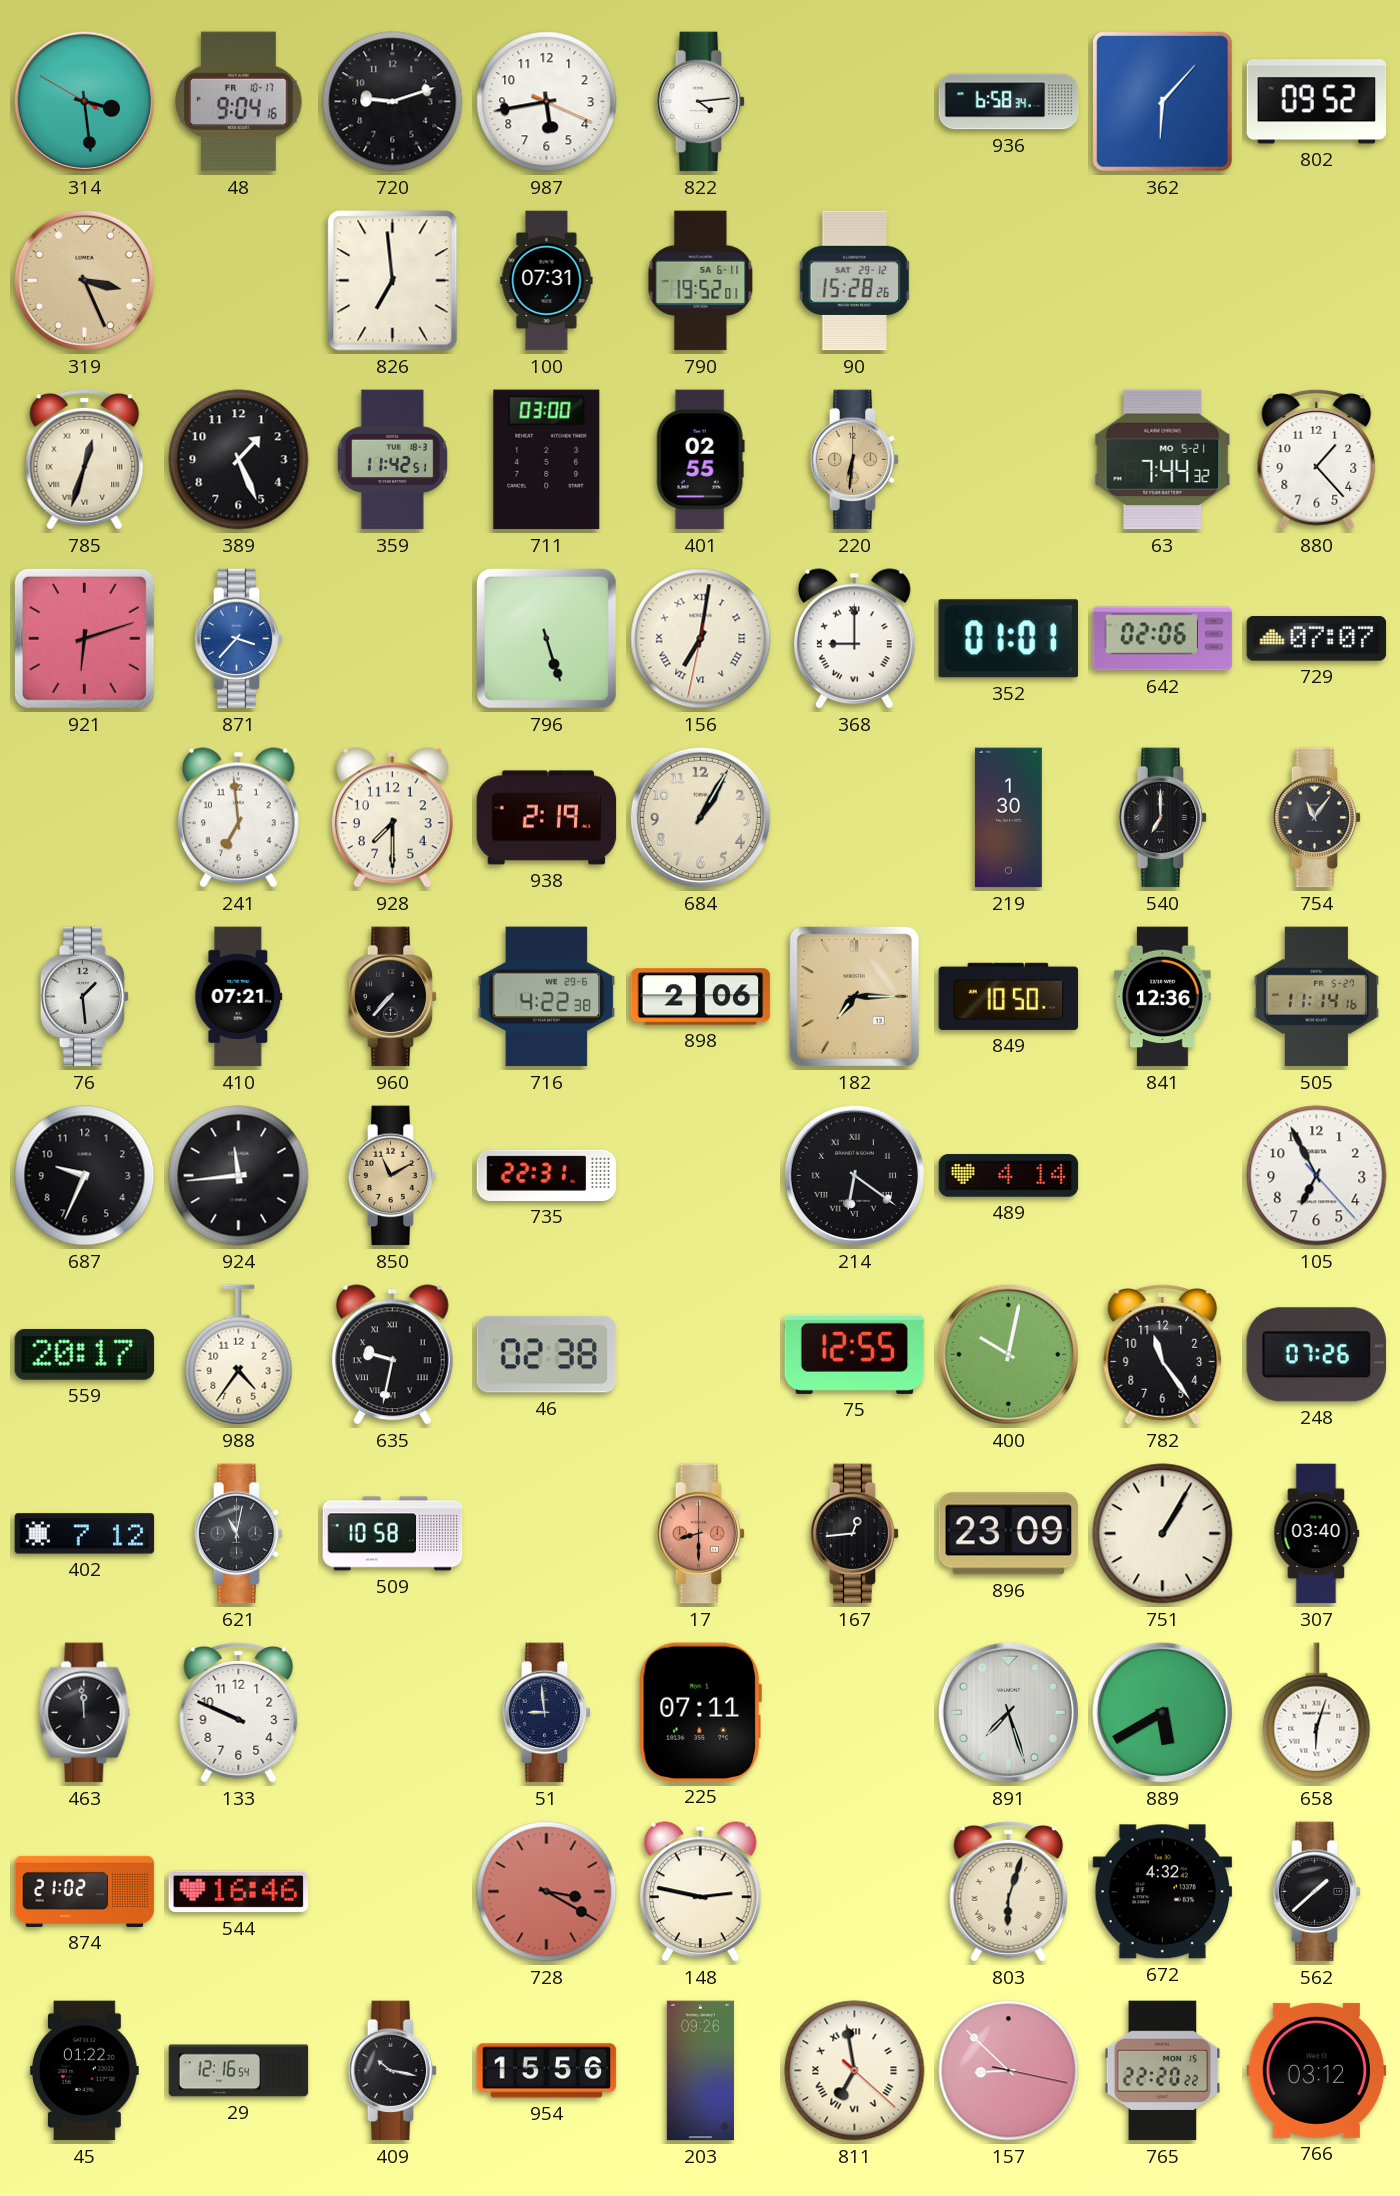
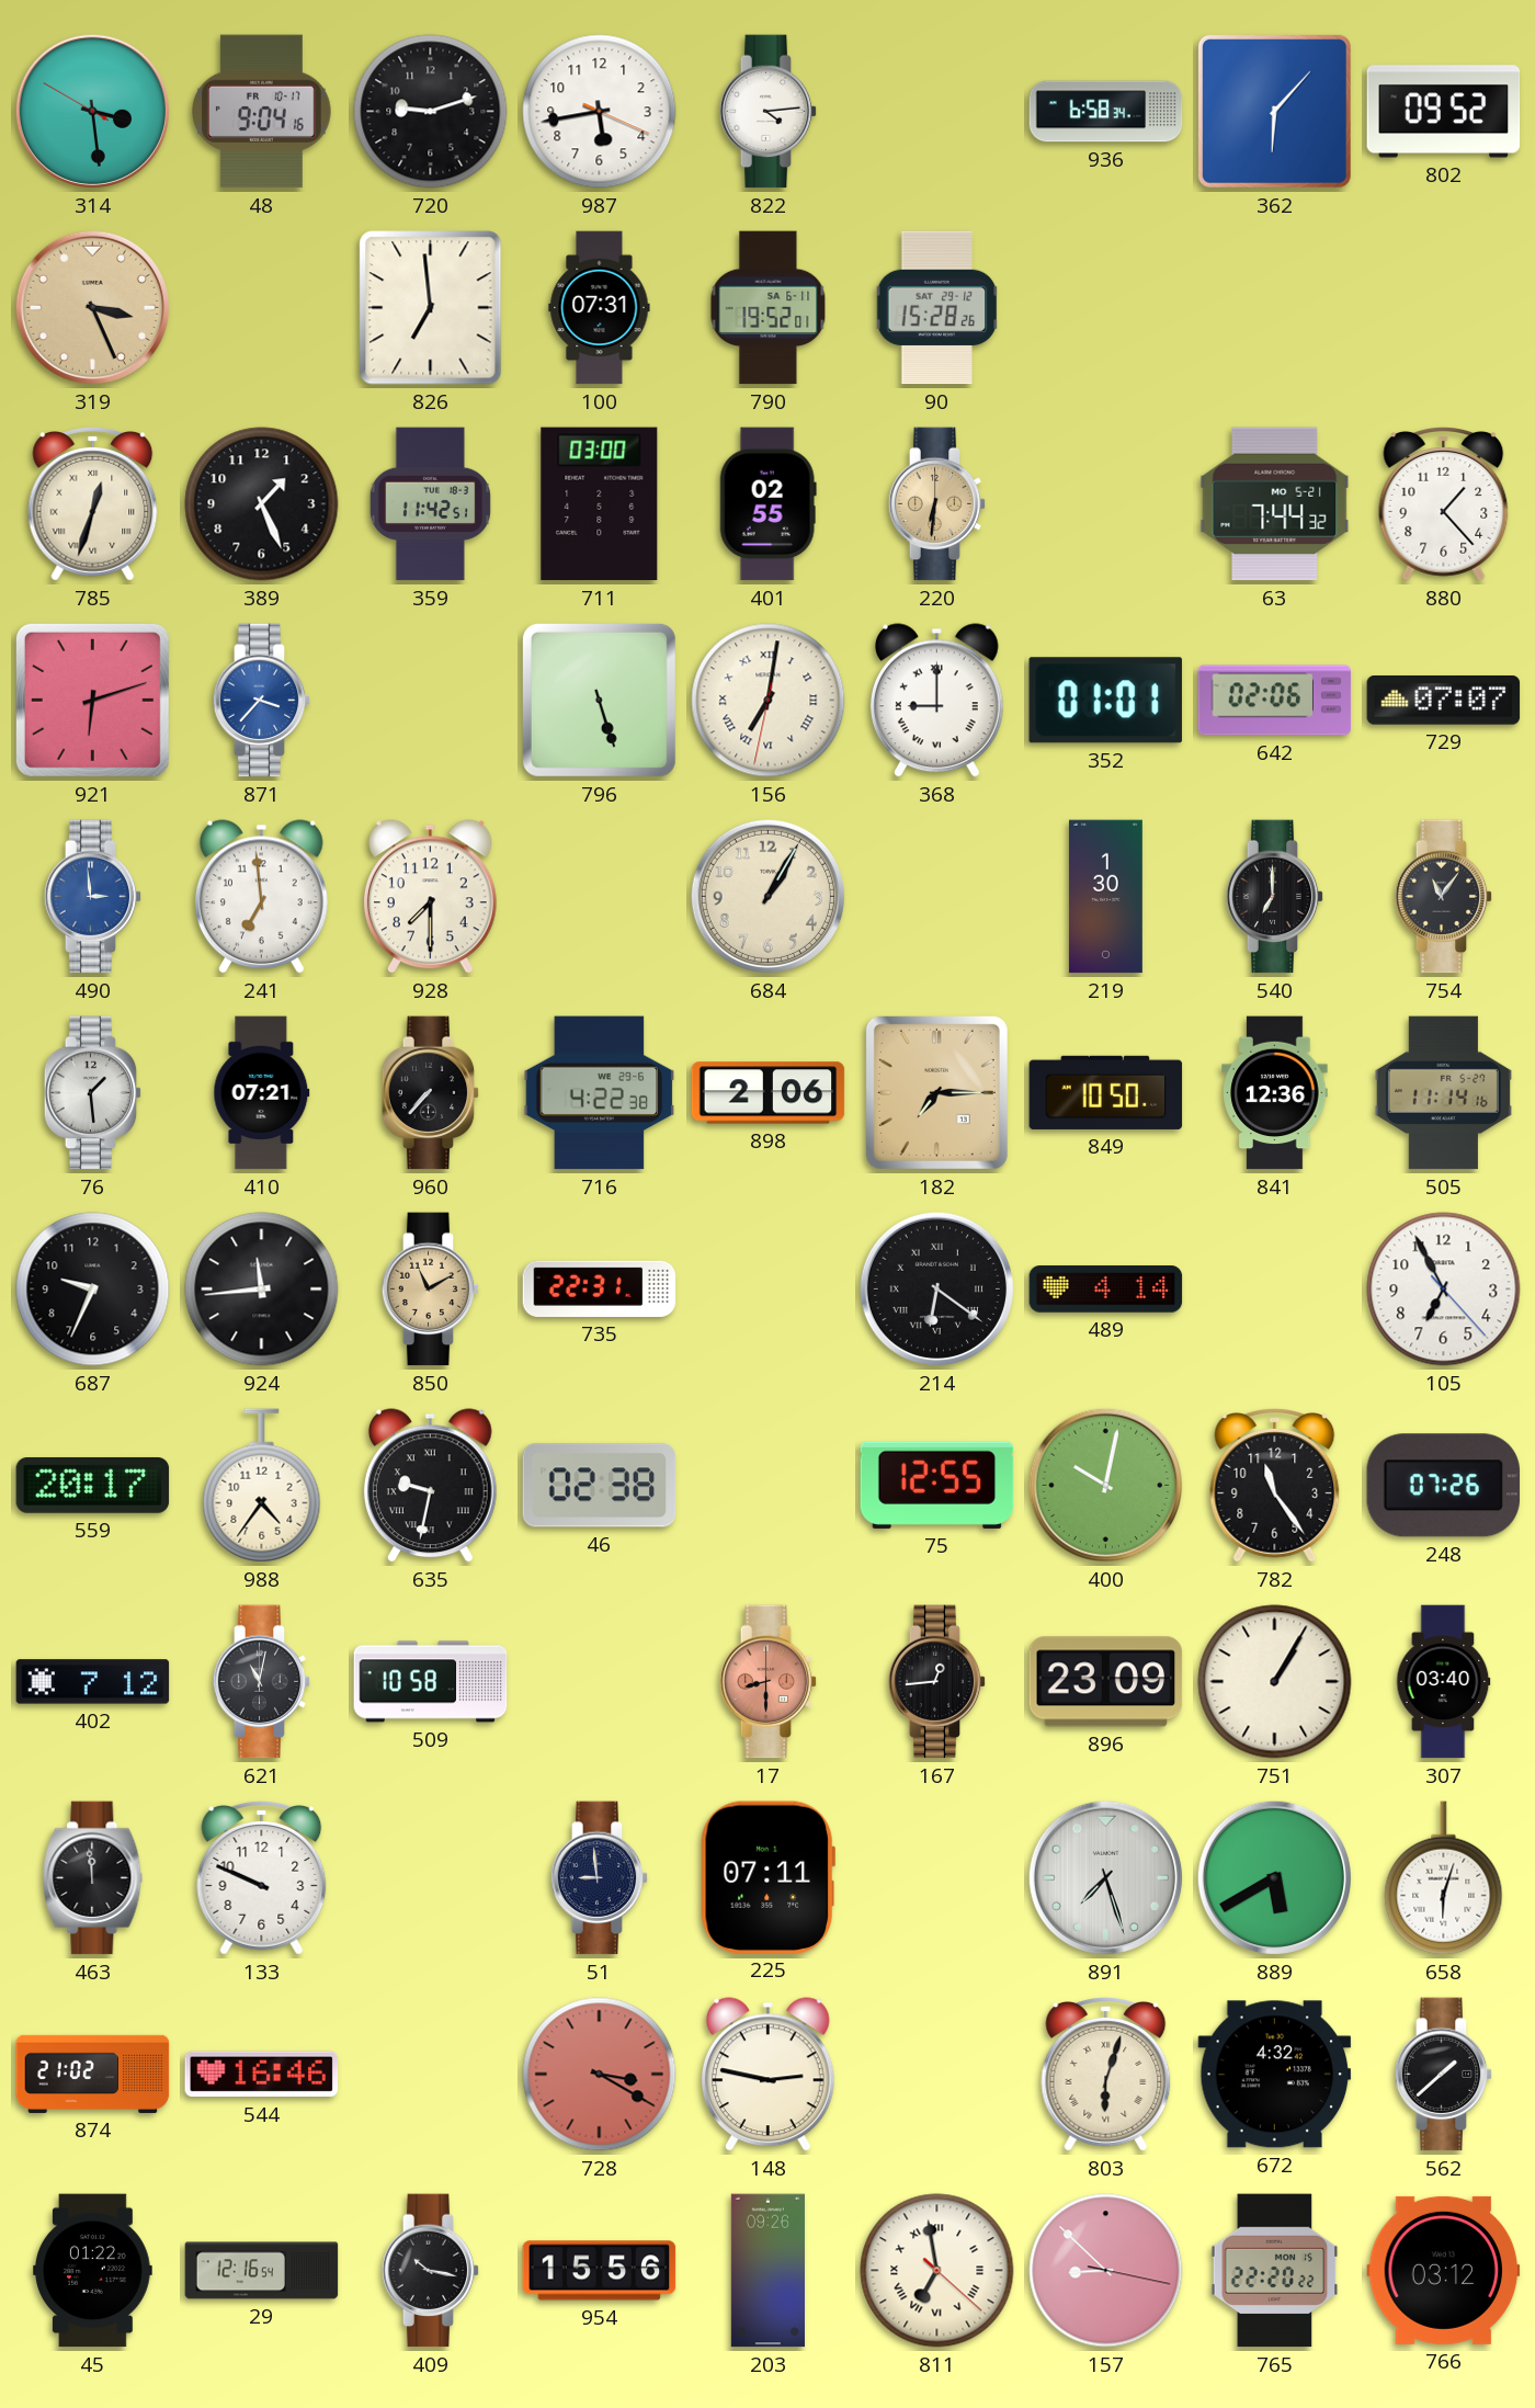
490: none -> 2:59 (93, 897)
938: 2:19 -> none (547, 818)
